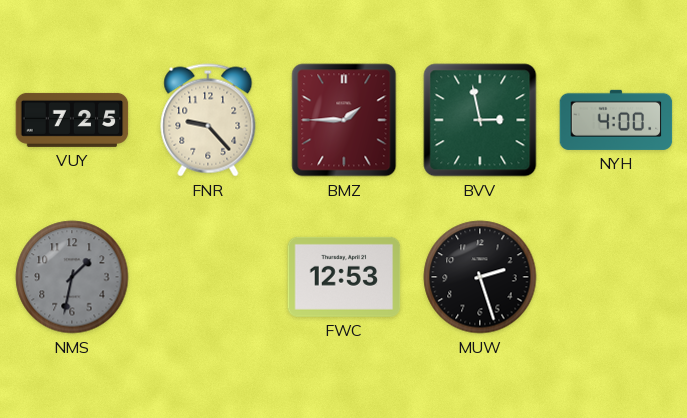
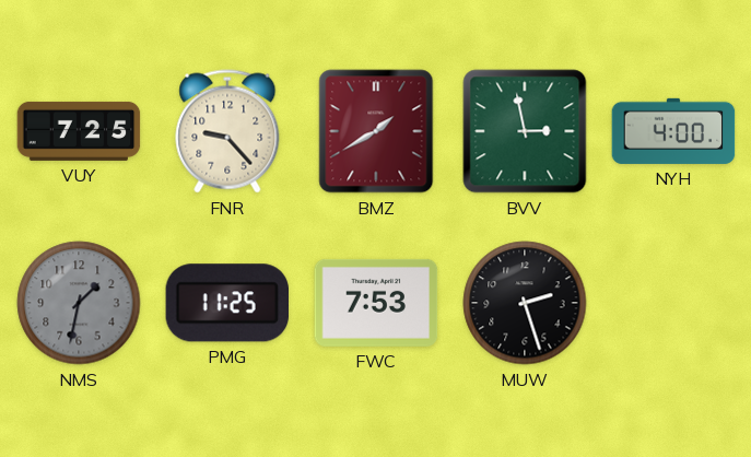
BMZ: 1:45 -> 1:40 (376, 131)
PMG: none -> 11:25 (226, 303)
FWC: 12:53 -> 7:53 (376, 303)
